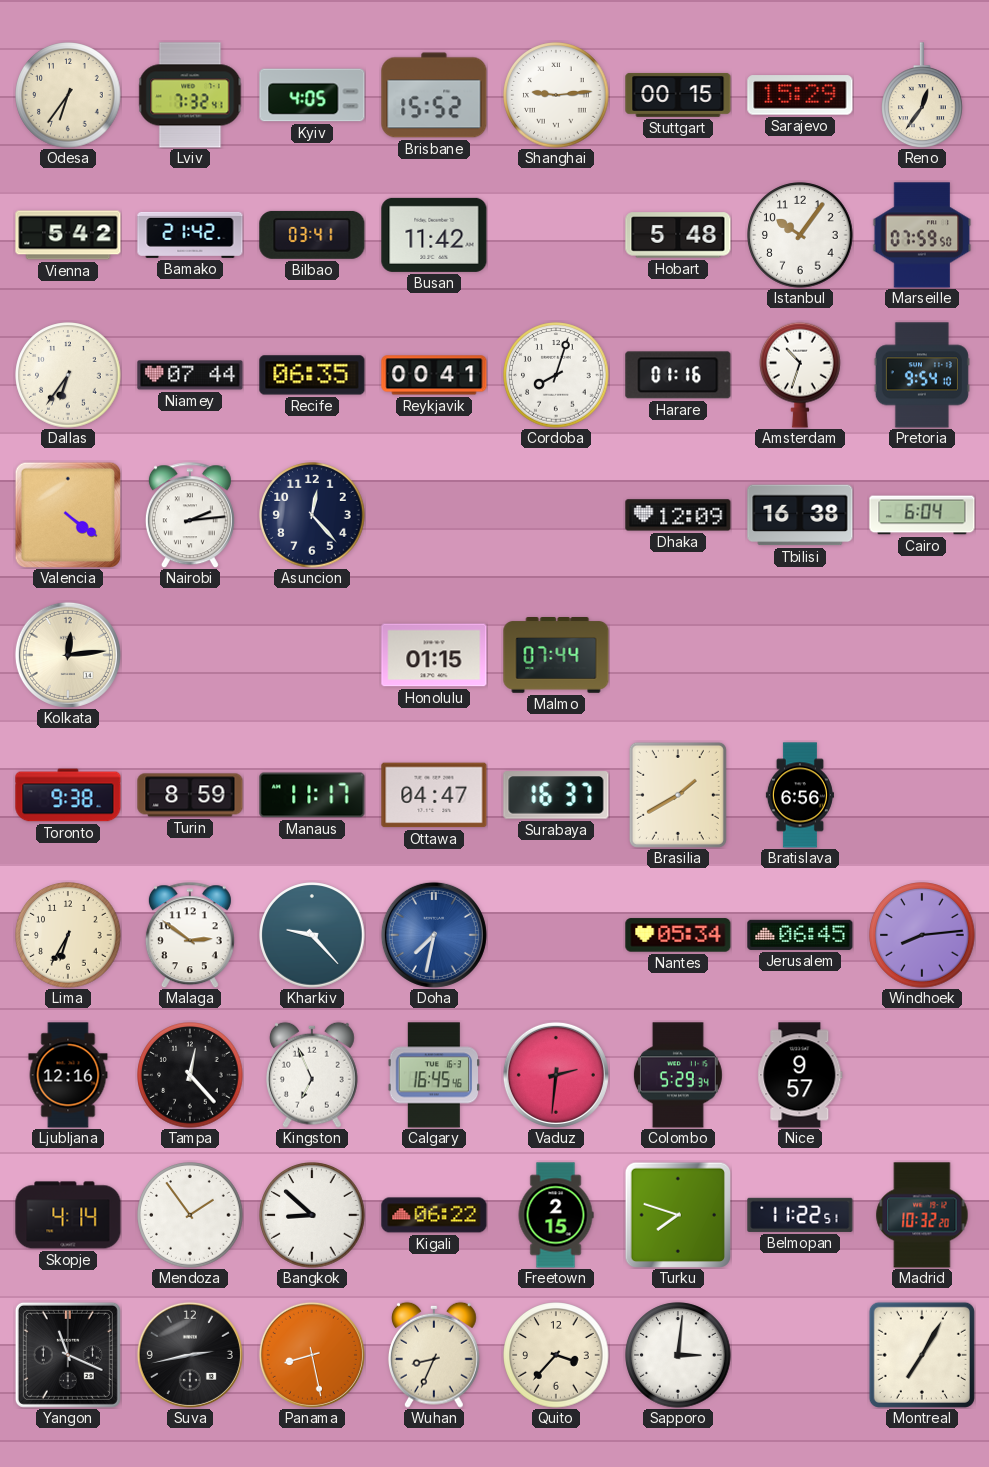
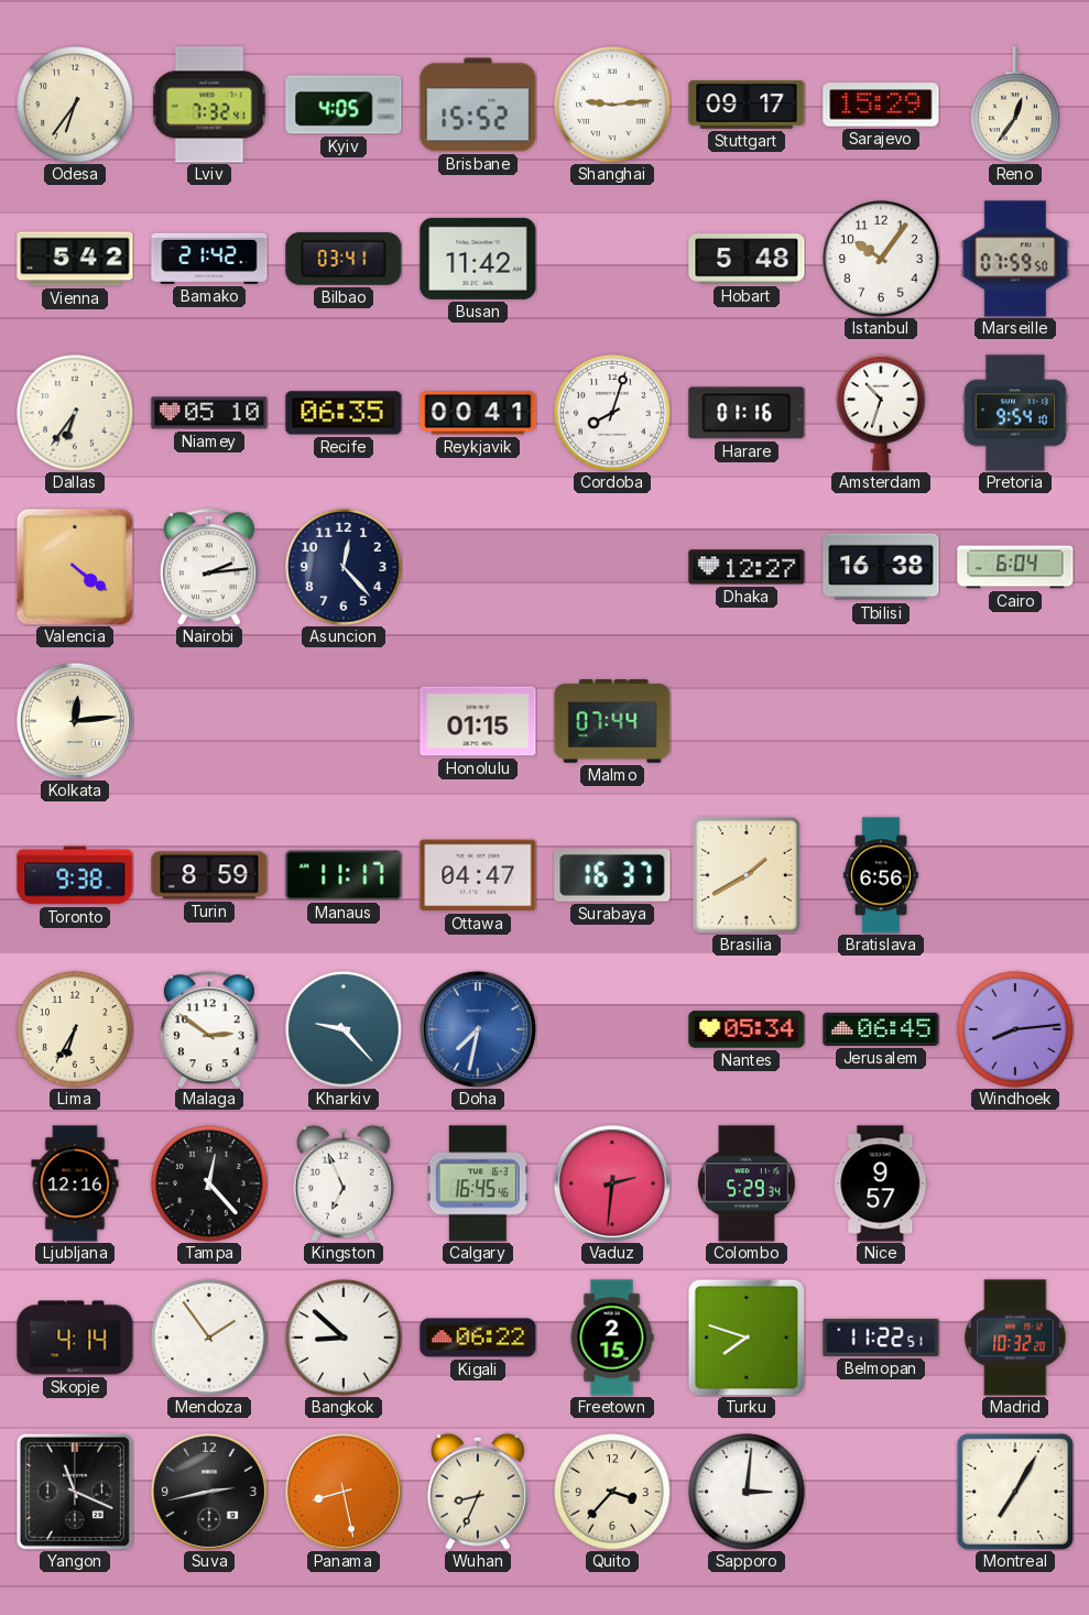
Stuttgart: 00:15 -> 09:17 (747, 105)
Niamey: 07:44 -> 05:10 (209, 413)
Dhaka: 12:09 -> 12:27 (747, 567)
